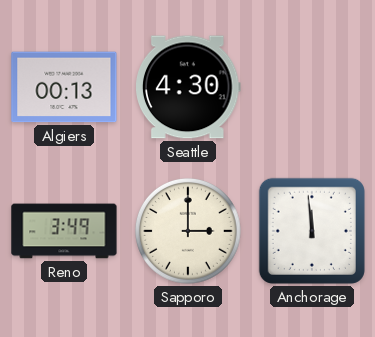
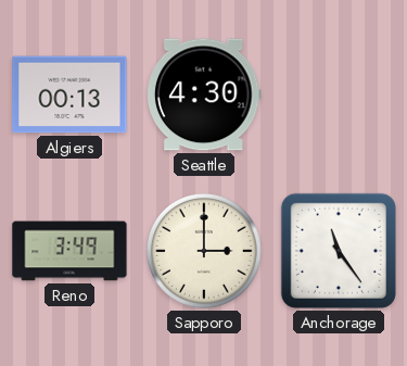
Anchorage: 11:59 -> 11:24 (339, 251)
